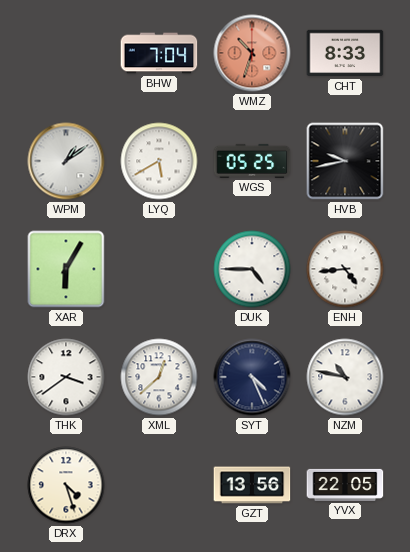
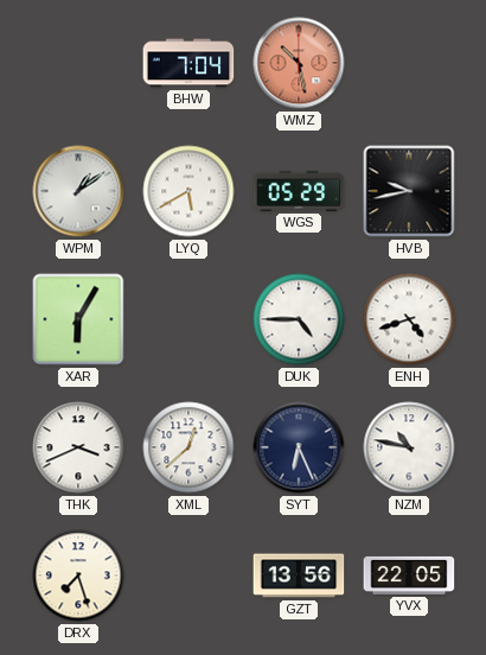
WMZ: 10:33 -> 10:28 (299, 63)
CHT: 8:33 -> none (345, 53)
WGS: 05:25 -> 05:29 (299, 191)
ENH: 4:44 -> 4:42 (409, 319)
THK: 3:39 -> 3:41 (78, 447)
SYT: 4:26 -> 6:26 (299, 447)
DRX: 4:27 -> 7:27 (78, 575)
